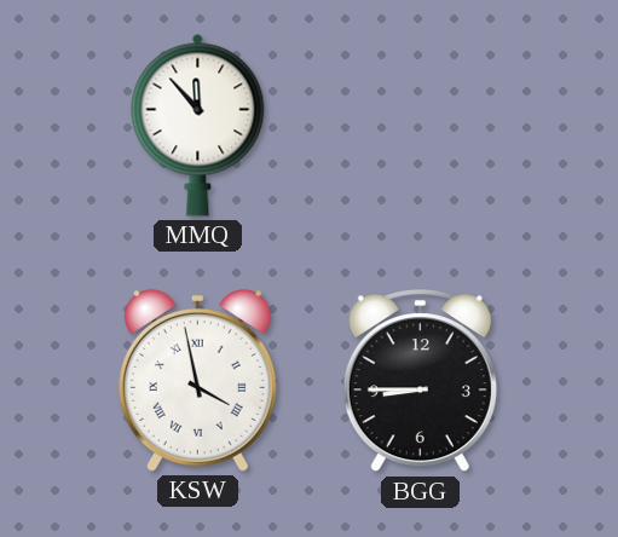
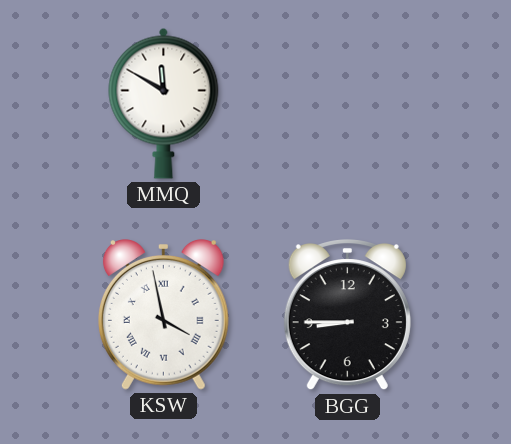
MMQ: 11:53 -> 11:50 (164, 103)
